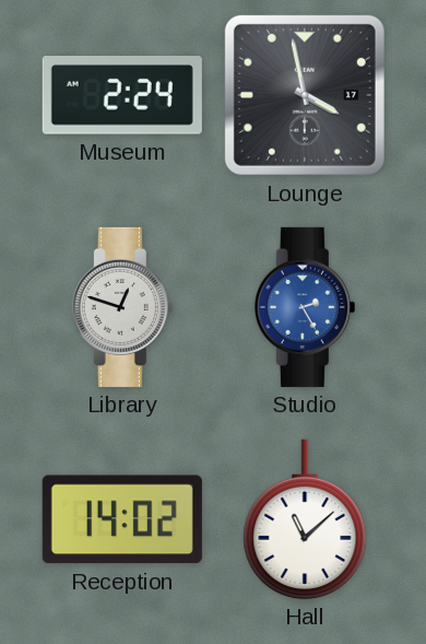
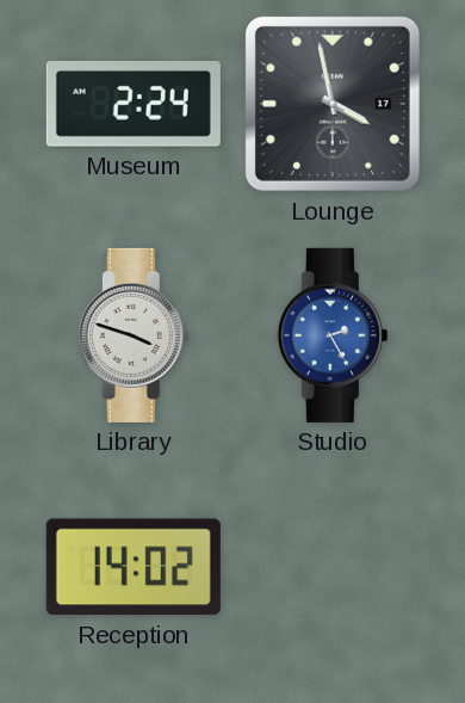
Library: 12:48 -> 3:48 (134, 335)
Hall: 11:08 -> none (305, 519)
